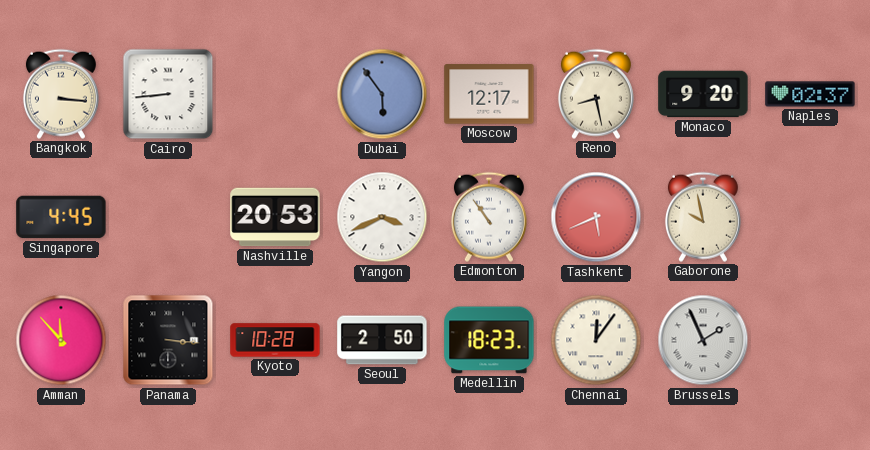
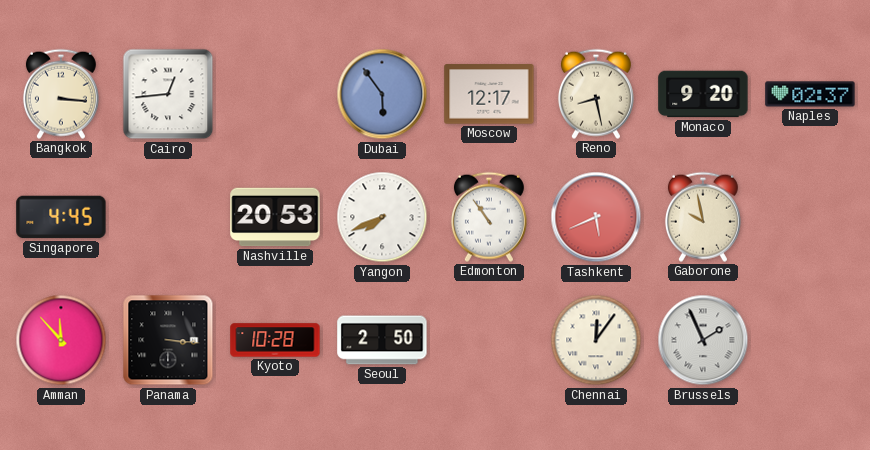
Cairo: 8:44 -> 12:44 (168, 94)
Yangon: 3:41 -> 7:41 (382, 217)
Medellin: 18:23 -> none (489, 340)
